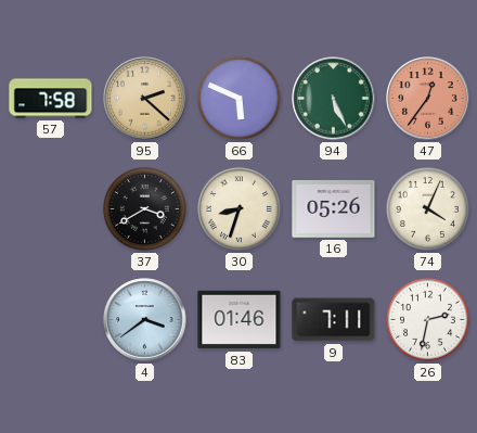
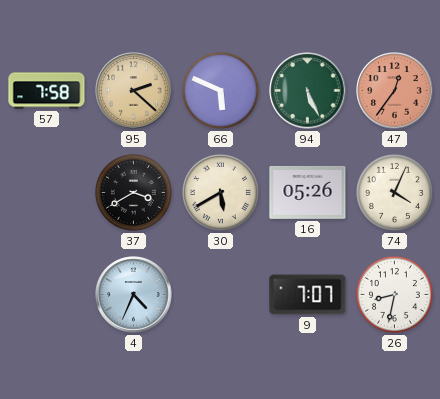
30: 8:33 -> 5:40 (221, 193)
4: 3:39 -> 4:34 (134, 295)
83: 01:46 -> none (240, 320)
9: 7:11 -> 7:07 (308, 295)
26: 2:32 -> 8:32 (395, 295)
